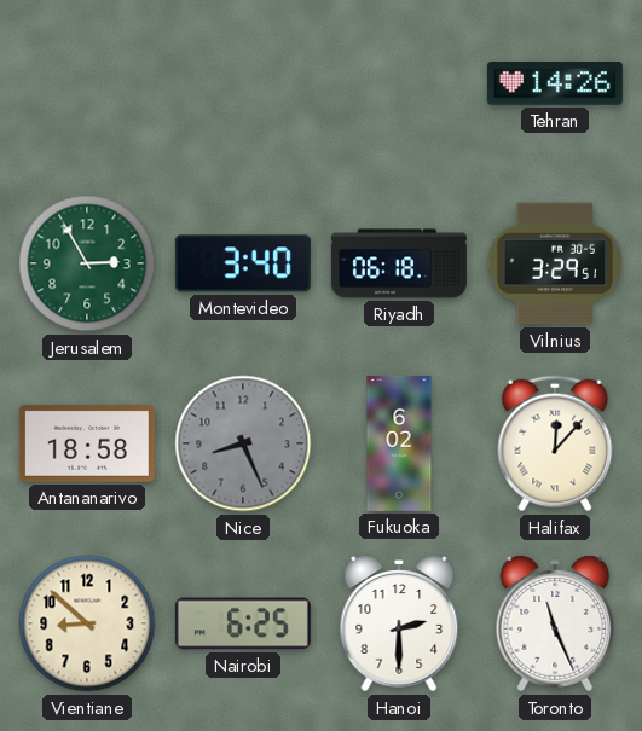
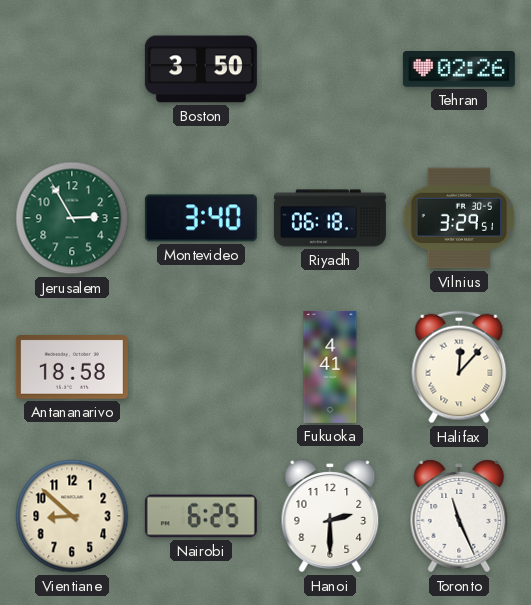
Boston: none -> 3:50 (201, 69)
Tehran: 14:26 -> 02:26 (459, 70)
Nice: 8:26 -> none (243, 443)
Fukuoka: 6:02 -> 4:41 (330, 367)
